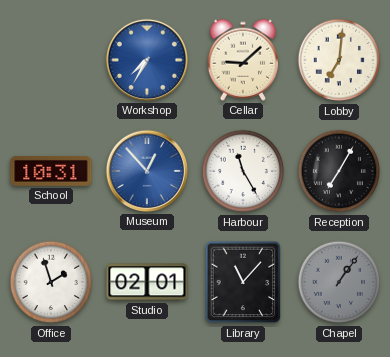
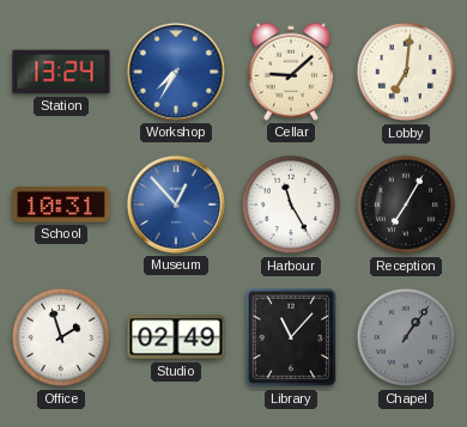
Station: none -> 13:24 (61, 72)
Studio: 02:01 -> 02:49 (176, 337)
